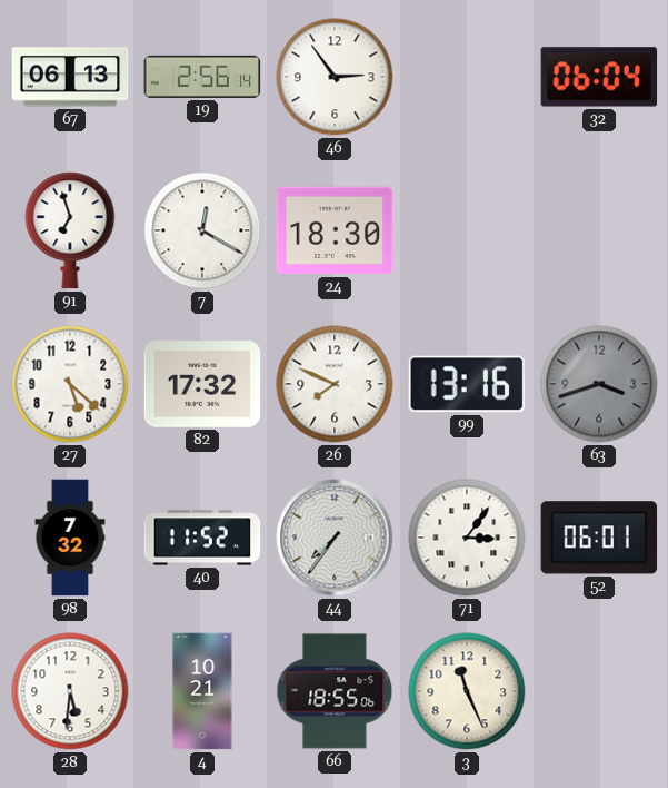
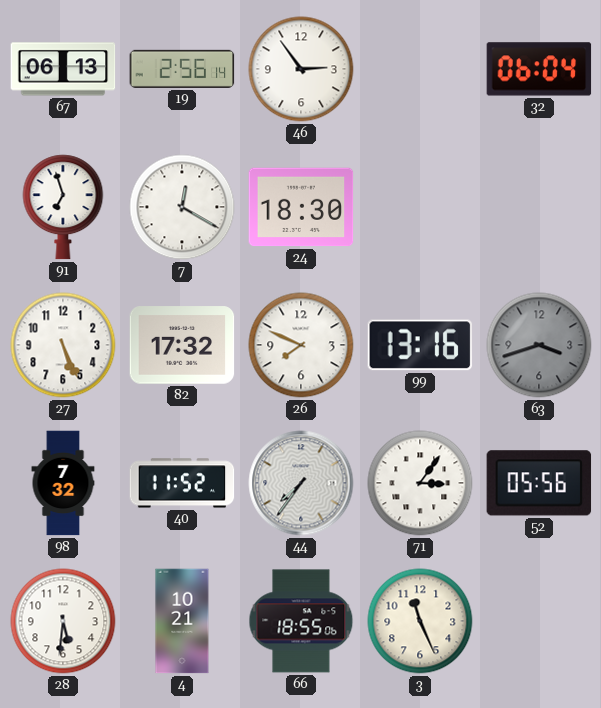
27: 5:22 -> 5:26 (63, 345)
52: 06:01 -> 05:56 (539, 483)
